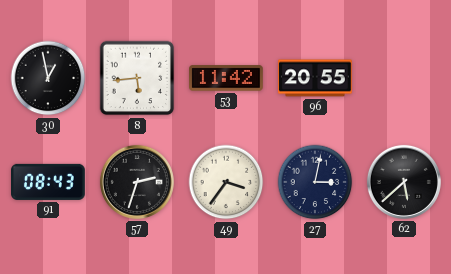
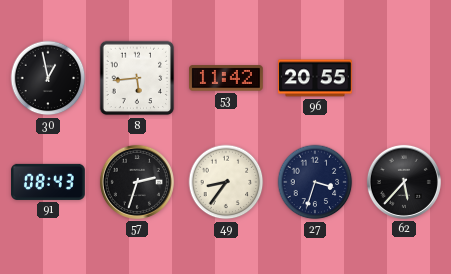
49: 3:36 -> 8:36 (226, 182)
27: 3:02 -> 3:33 (315, 182)
62: 5:38 -> 5:37 (404, 182)
